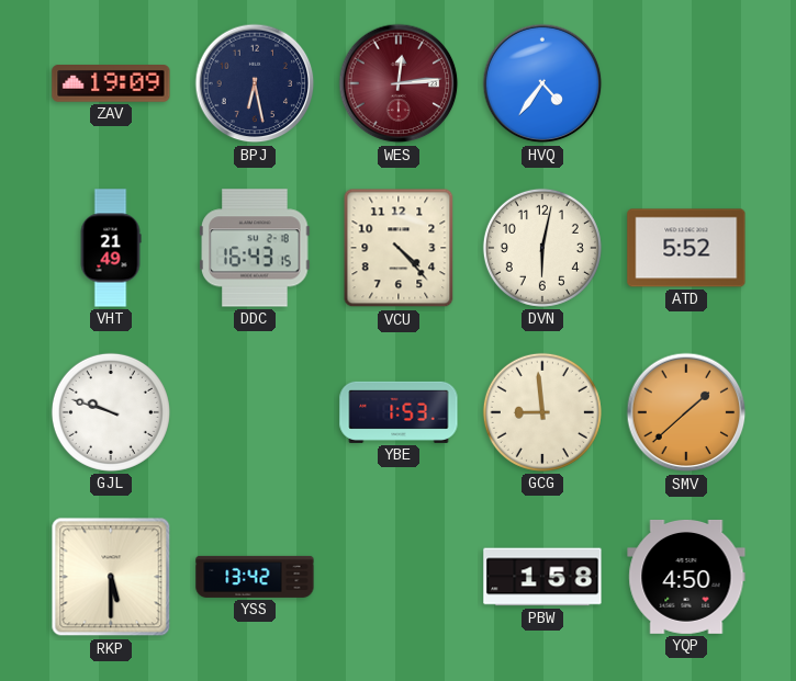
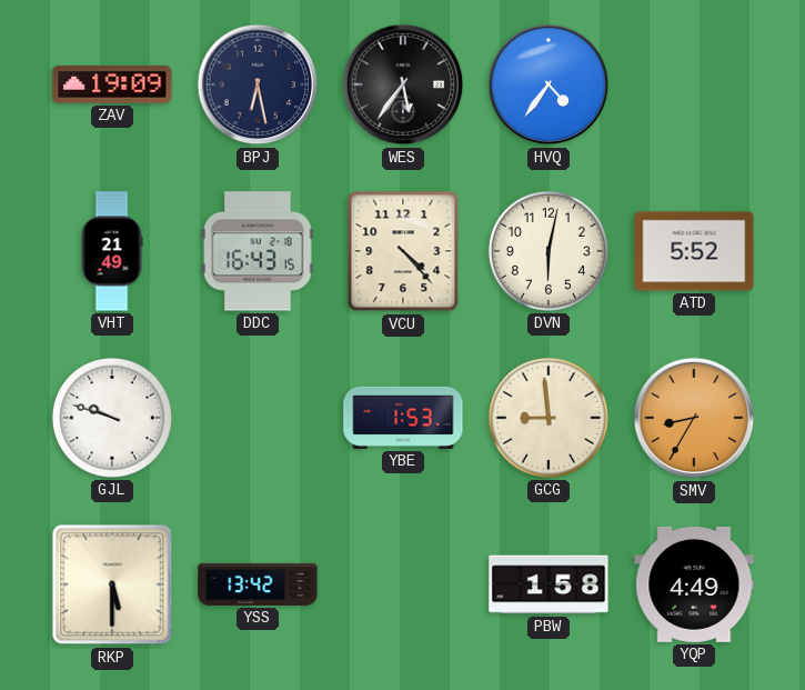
WES: 12:14 -> 5:36 (403, 84)
WES dial: burgundy -> black (403, 84)
SMV: 1:38 -> 8:35 (694, 418)
YQP: 4:50 -> 4:49 (694, 584)
